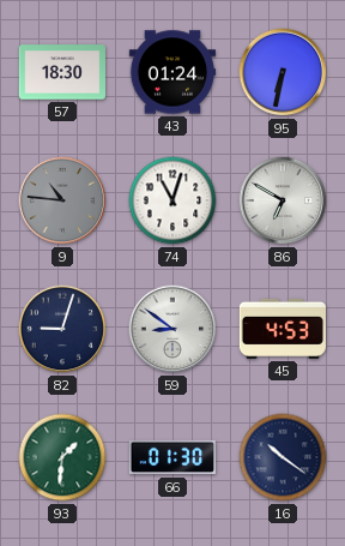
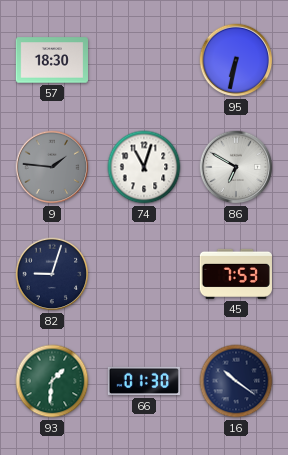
43: 01:24 -> none (171, 72)
9: 10:46 -> 1:46 (52, 167)
59: 8:51 -> none (172, 329)
45: 4:53 -> 7:53 (236, 274)
